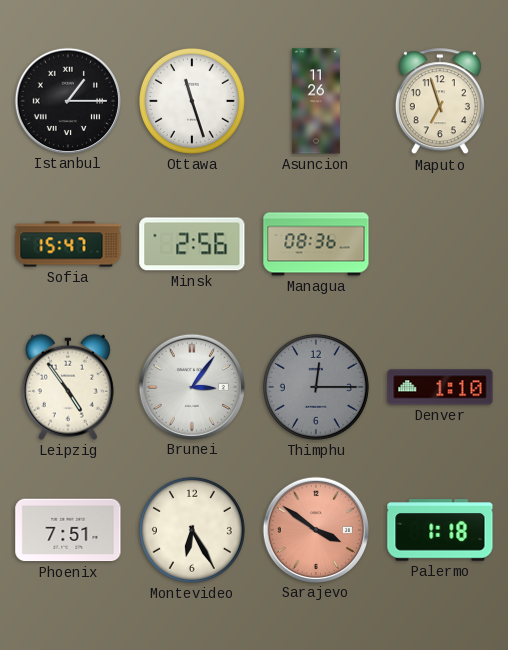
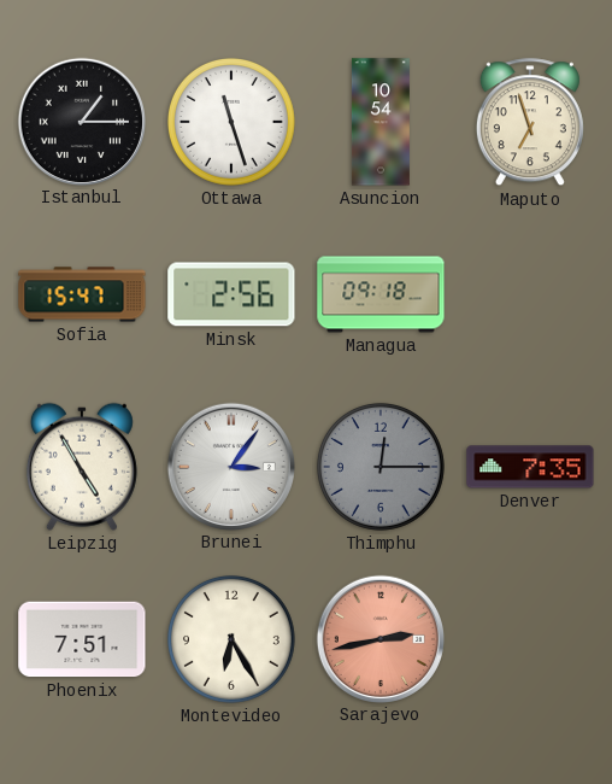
Asuncion: 11:26 -> 10:54 (381, 122)
Managua: 08:36 -> 09:18 (381, 294)
Leipzig: 4:54 -> 4:55 (82, 467)
Denver: 1:10 -> 7:35 (530, 467)
Sarajevo: 3:51 -> 2:43 (379, 638)
Palermo: 1:18 -> none (440, 530)
